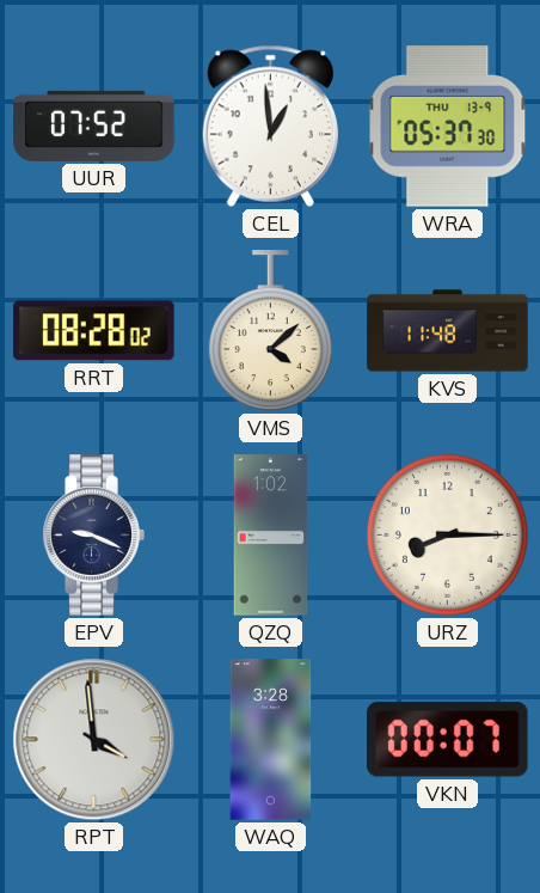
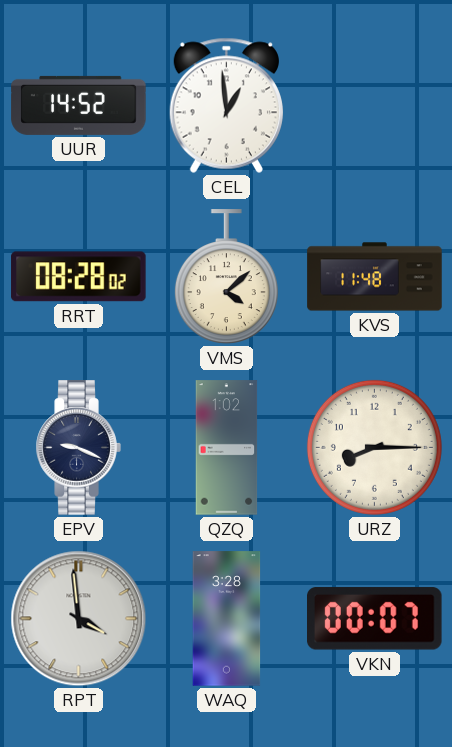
UUR: 07:52 -> 14:52 (79, 105)
WRA: 05:37 -> none (448, 127)
